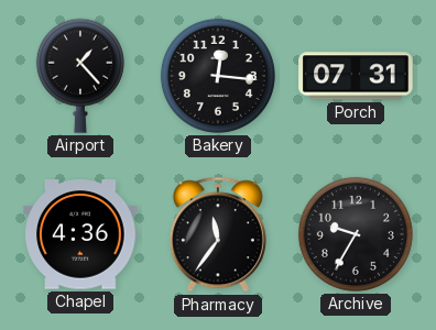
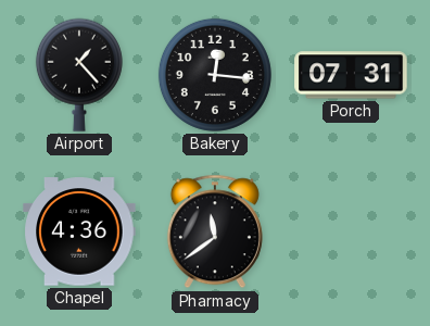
Pharmacy: 11:36 -> 11:39 (215, 231)
Archive: 9:35 -> none (356, 234)
